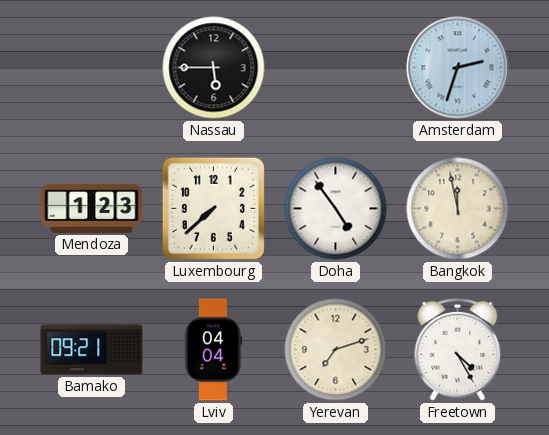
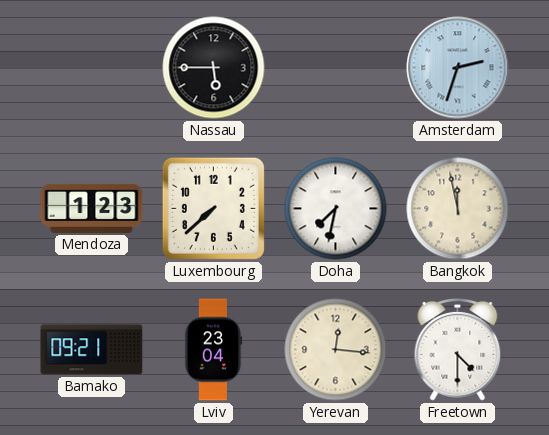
Doha: 4:54 -> 7:32 (336, 209)
Lviv: 04:04 -> 23:04 (213, 350)
Yerevan: 7:12 -> 12:16 (336, 350)
Freetown: 4:25 -> 4:30 (458, 350)
